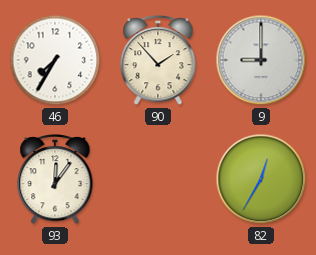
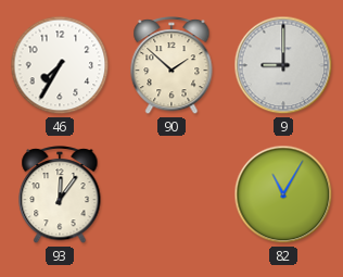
90: 1:53 -> 1:52 (171, 66)
82: 12:35 -> 11:05 (283, 194)
